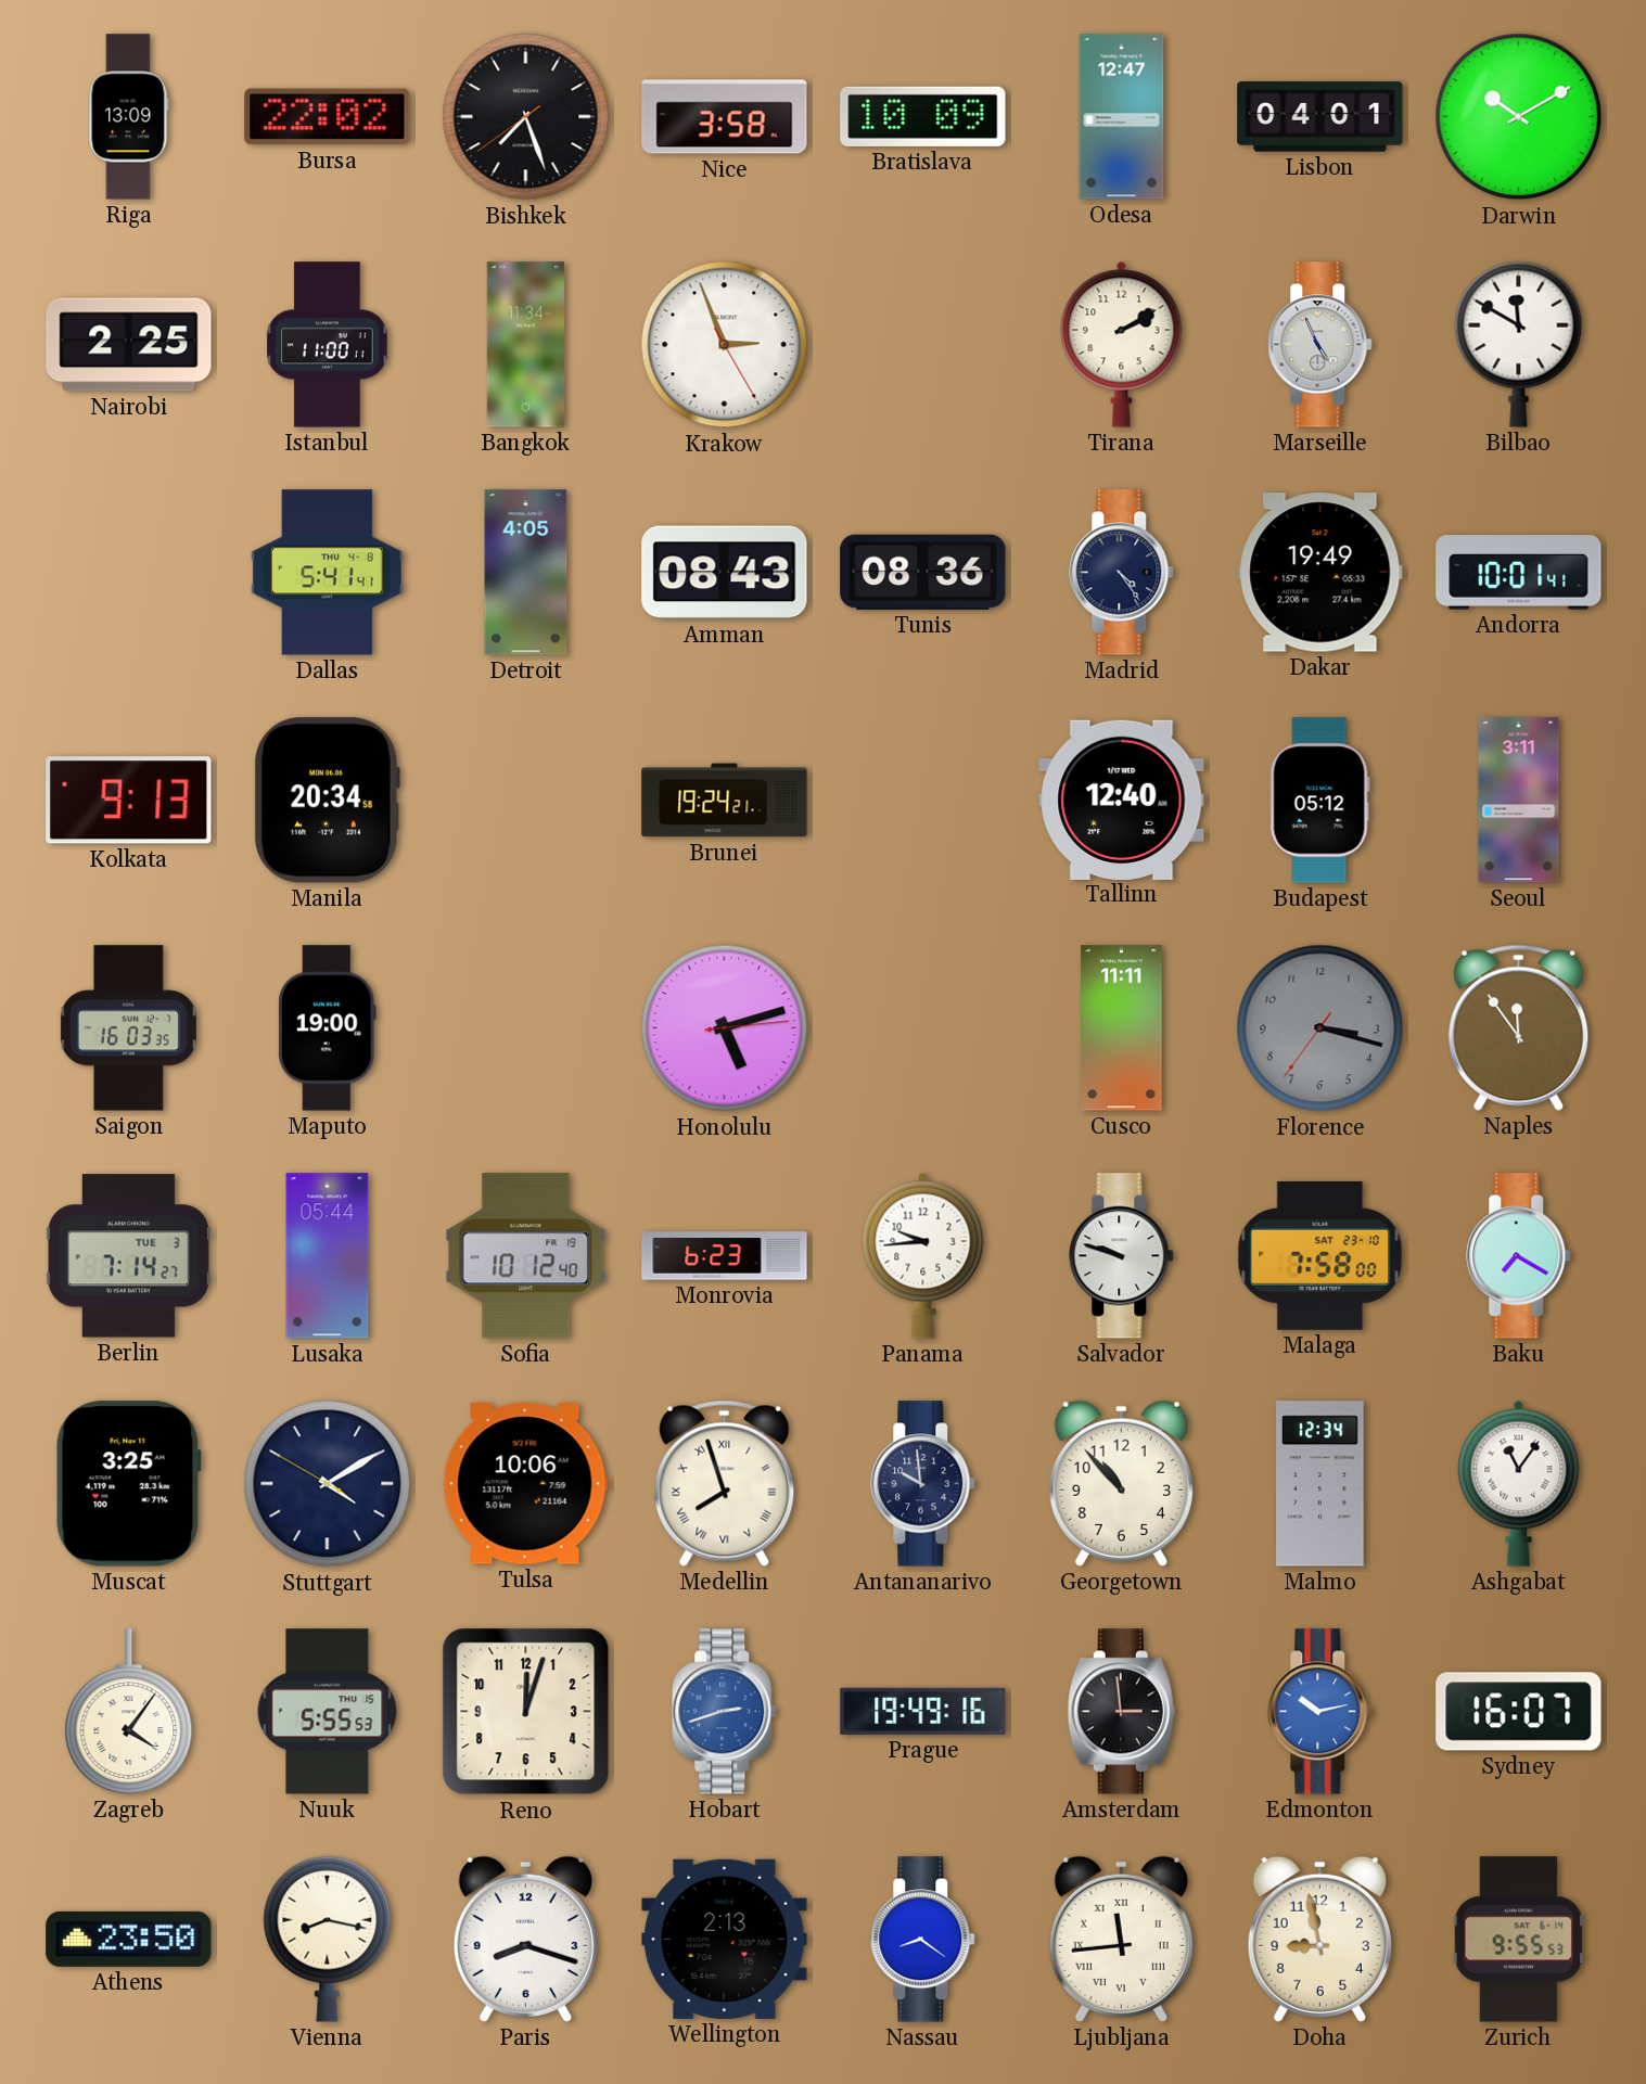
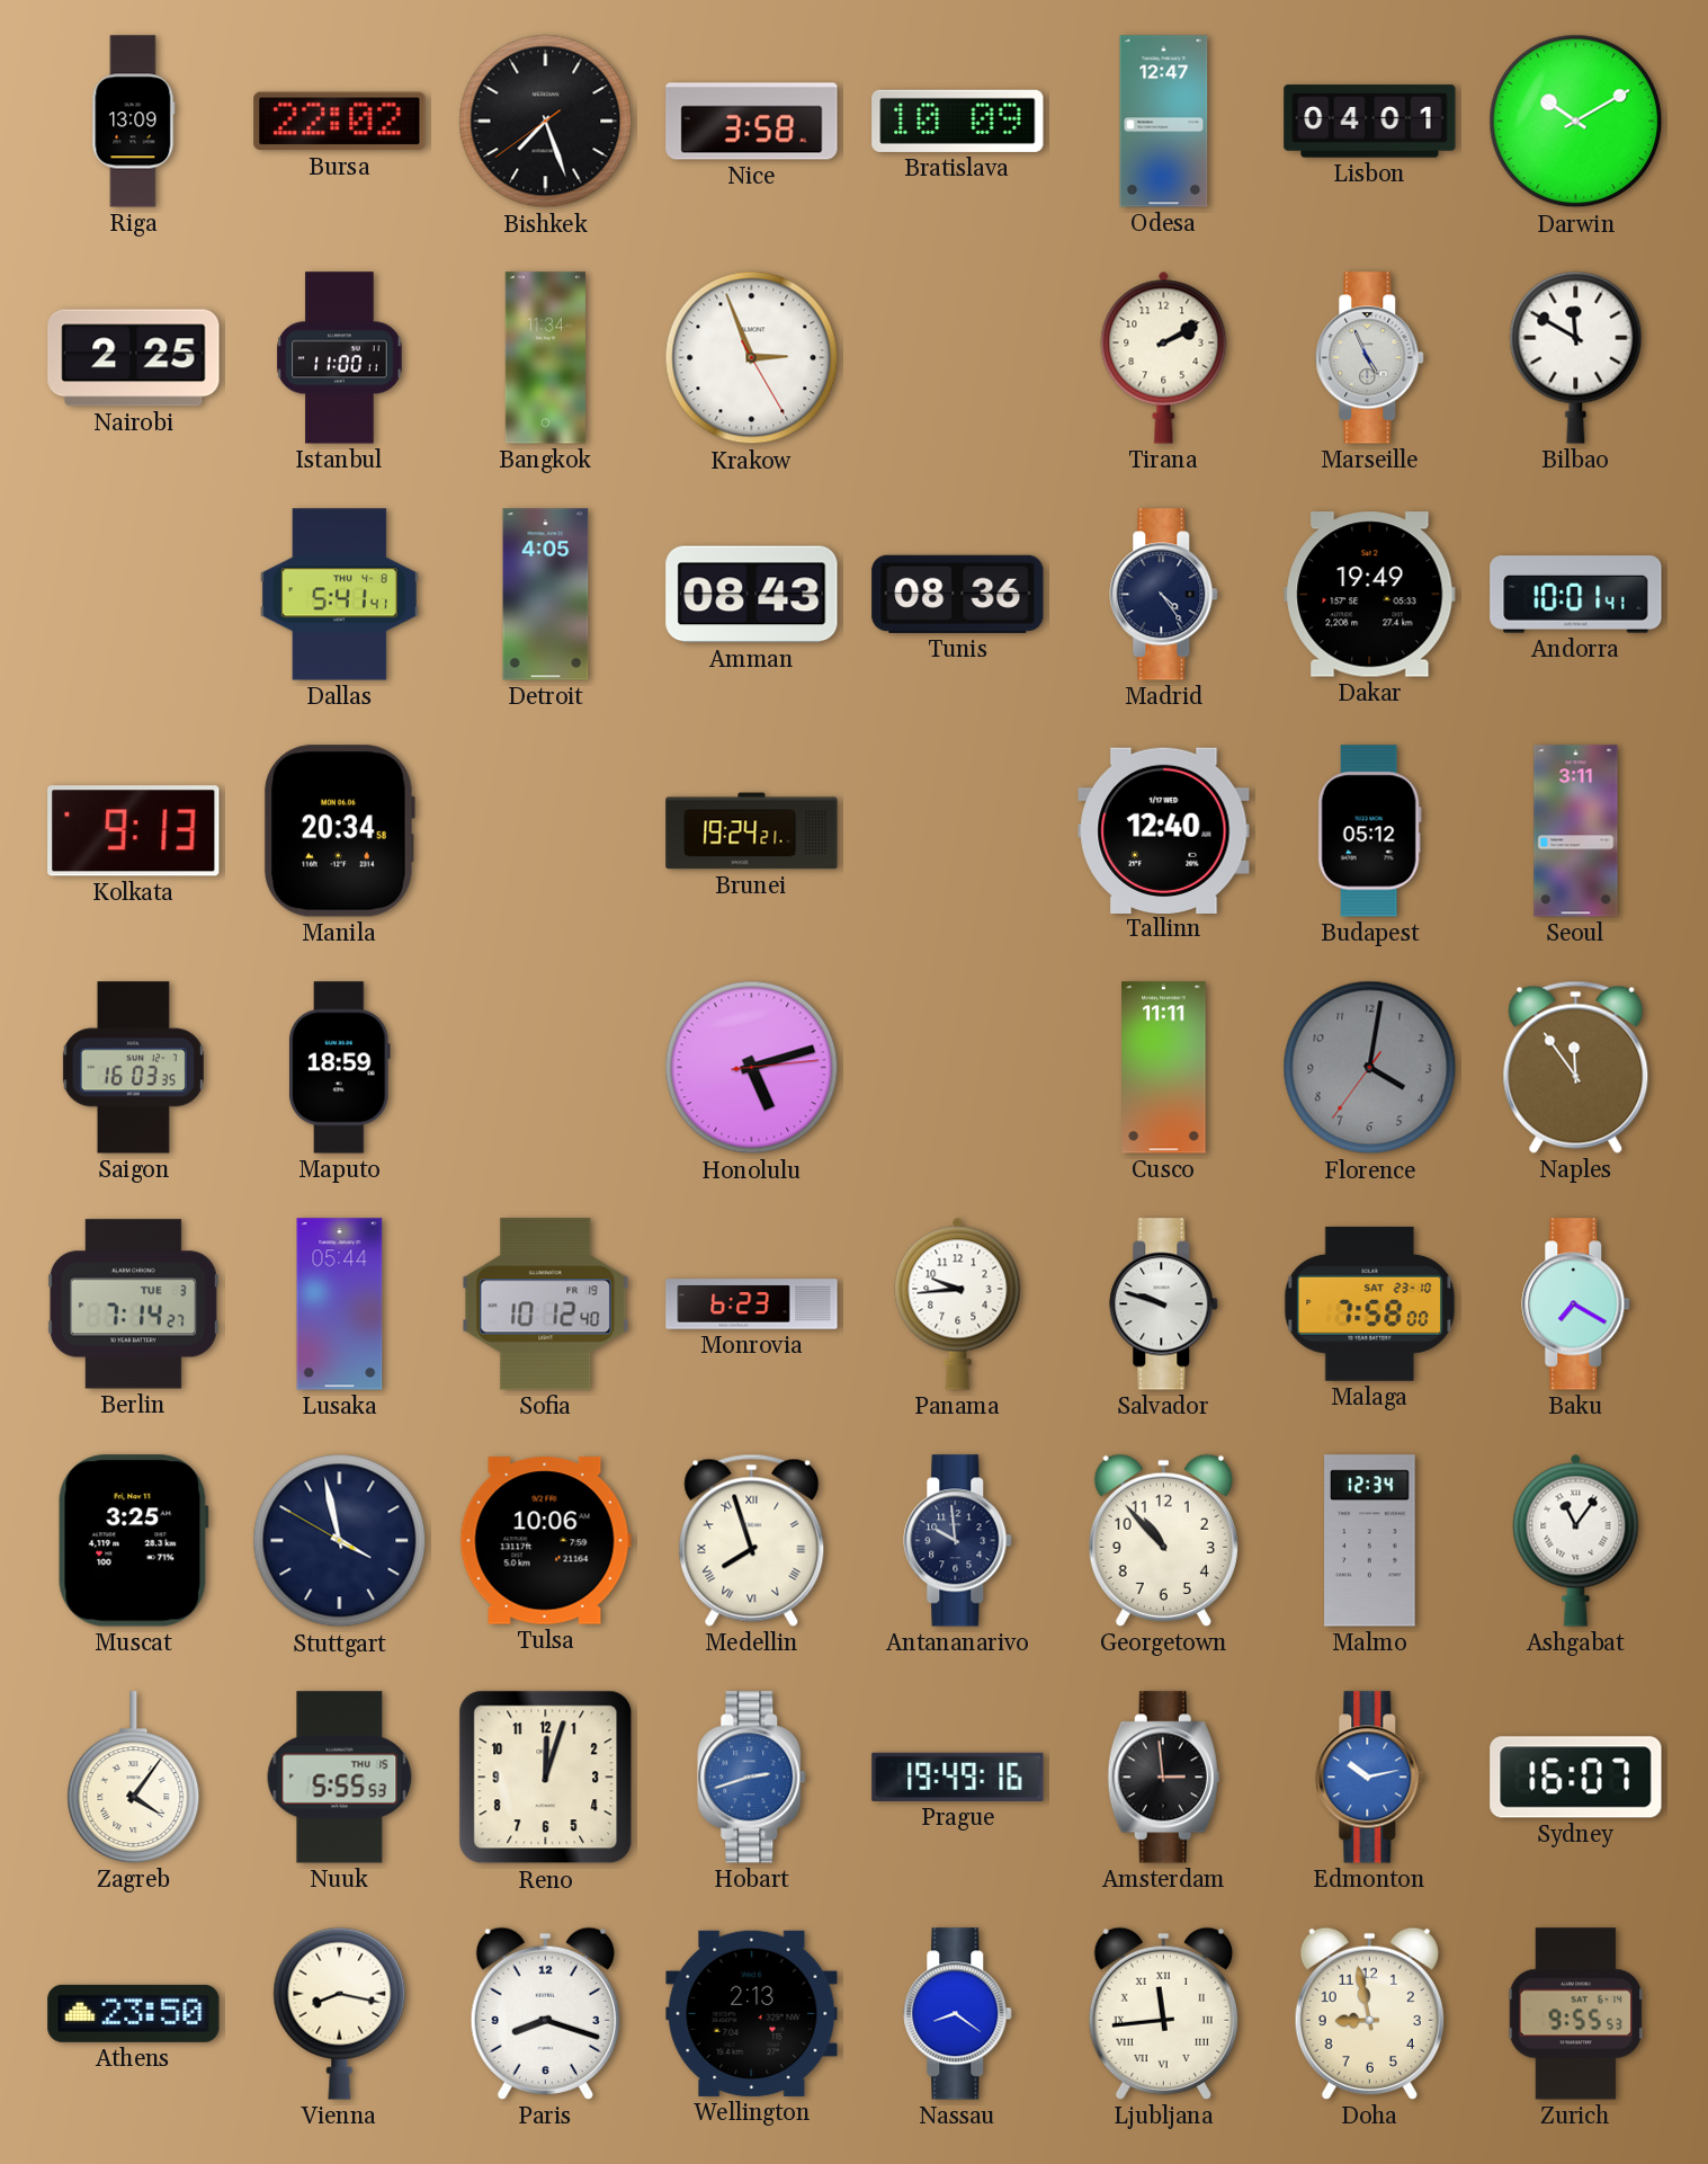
Maputo: 19:00 -> 18:59 (339, 1068)
Florence: 3:17 -> 4:01 (1370, 1068)
Stuttgart: 4:09 -> 3:57 (340, 1541)
